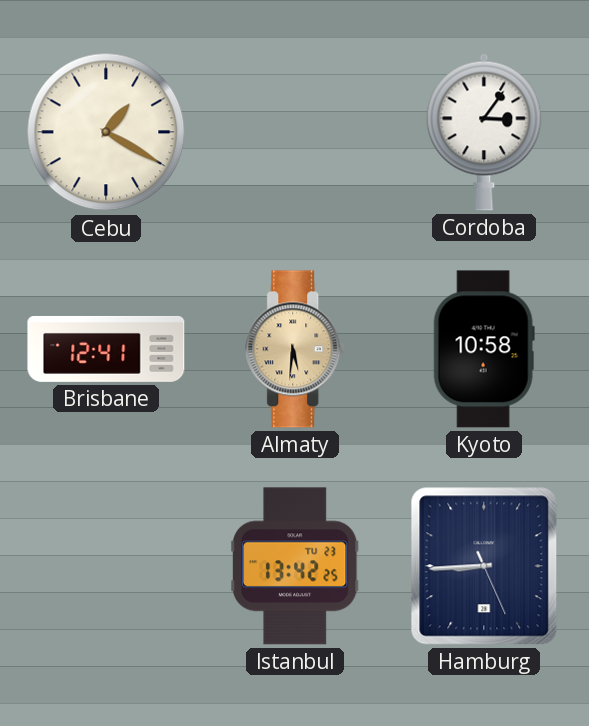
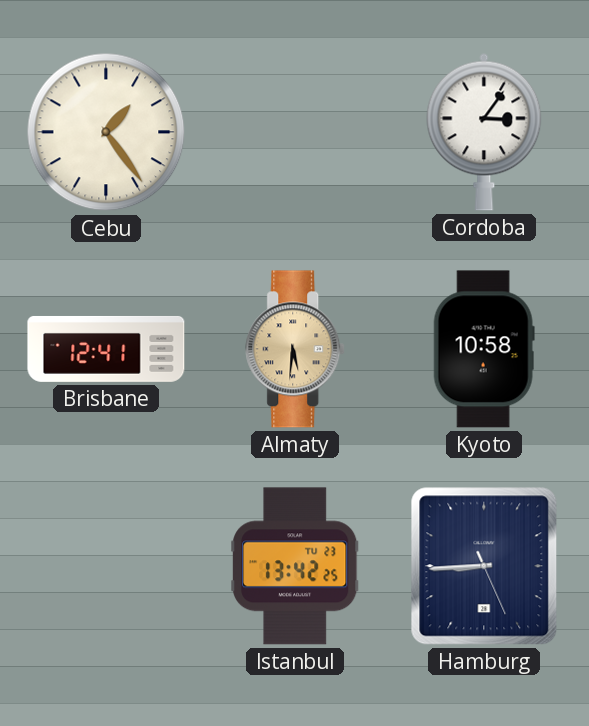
Cebu: 1:20 -> 1:24 (106, 132)
